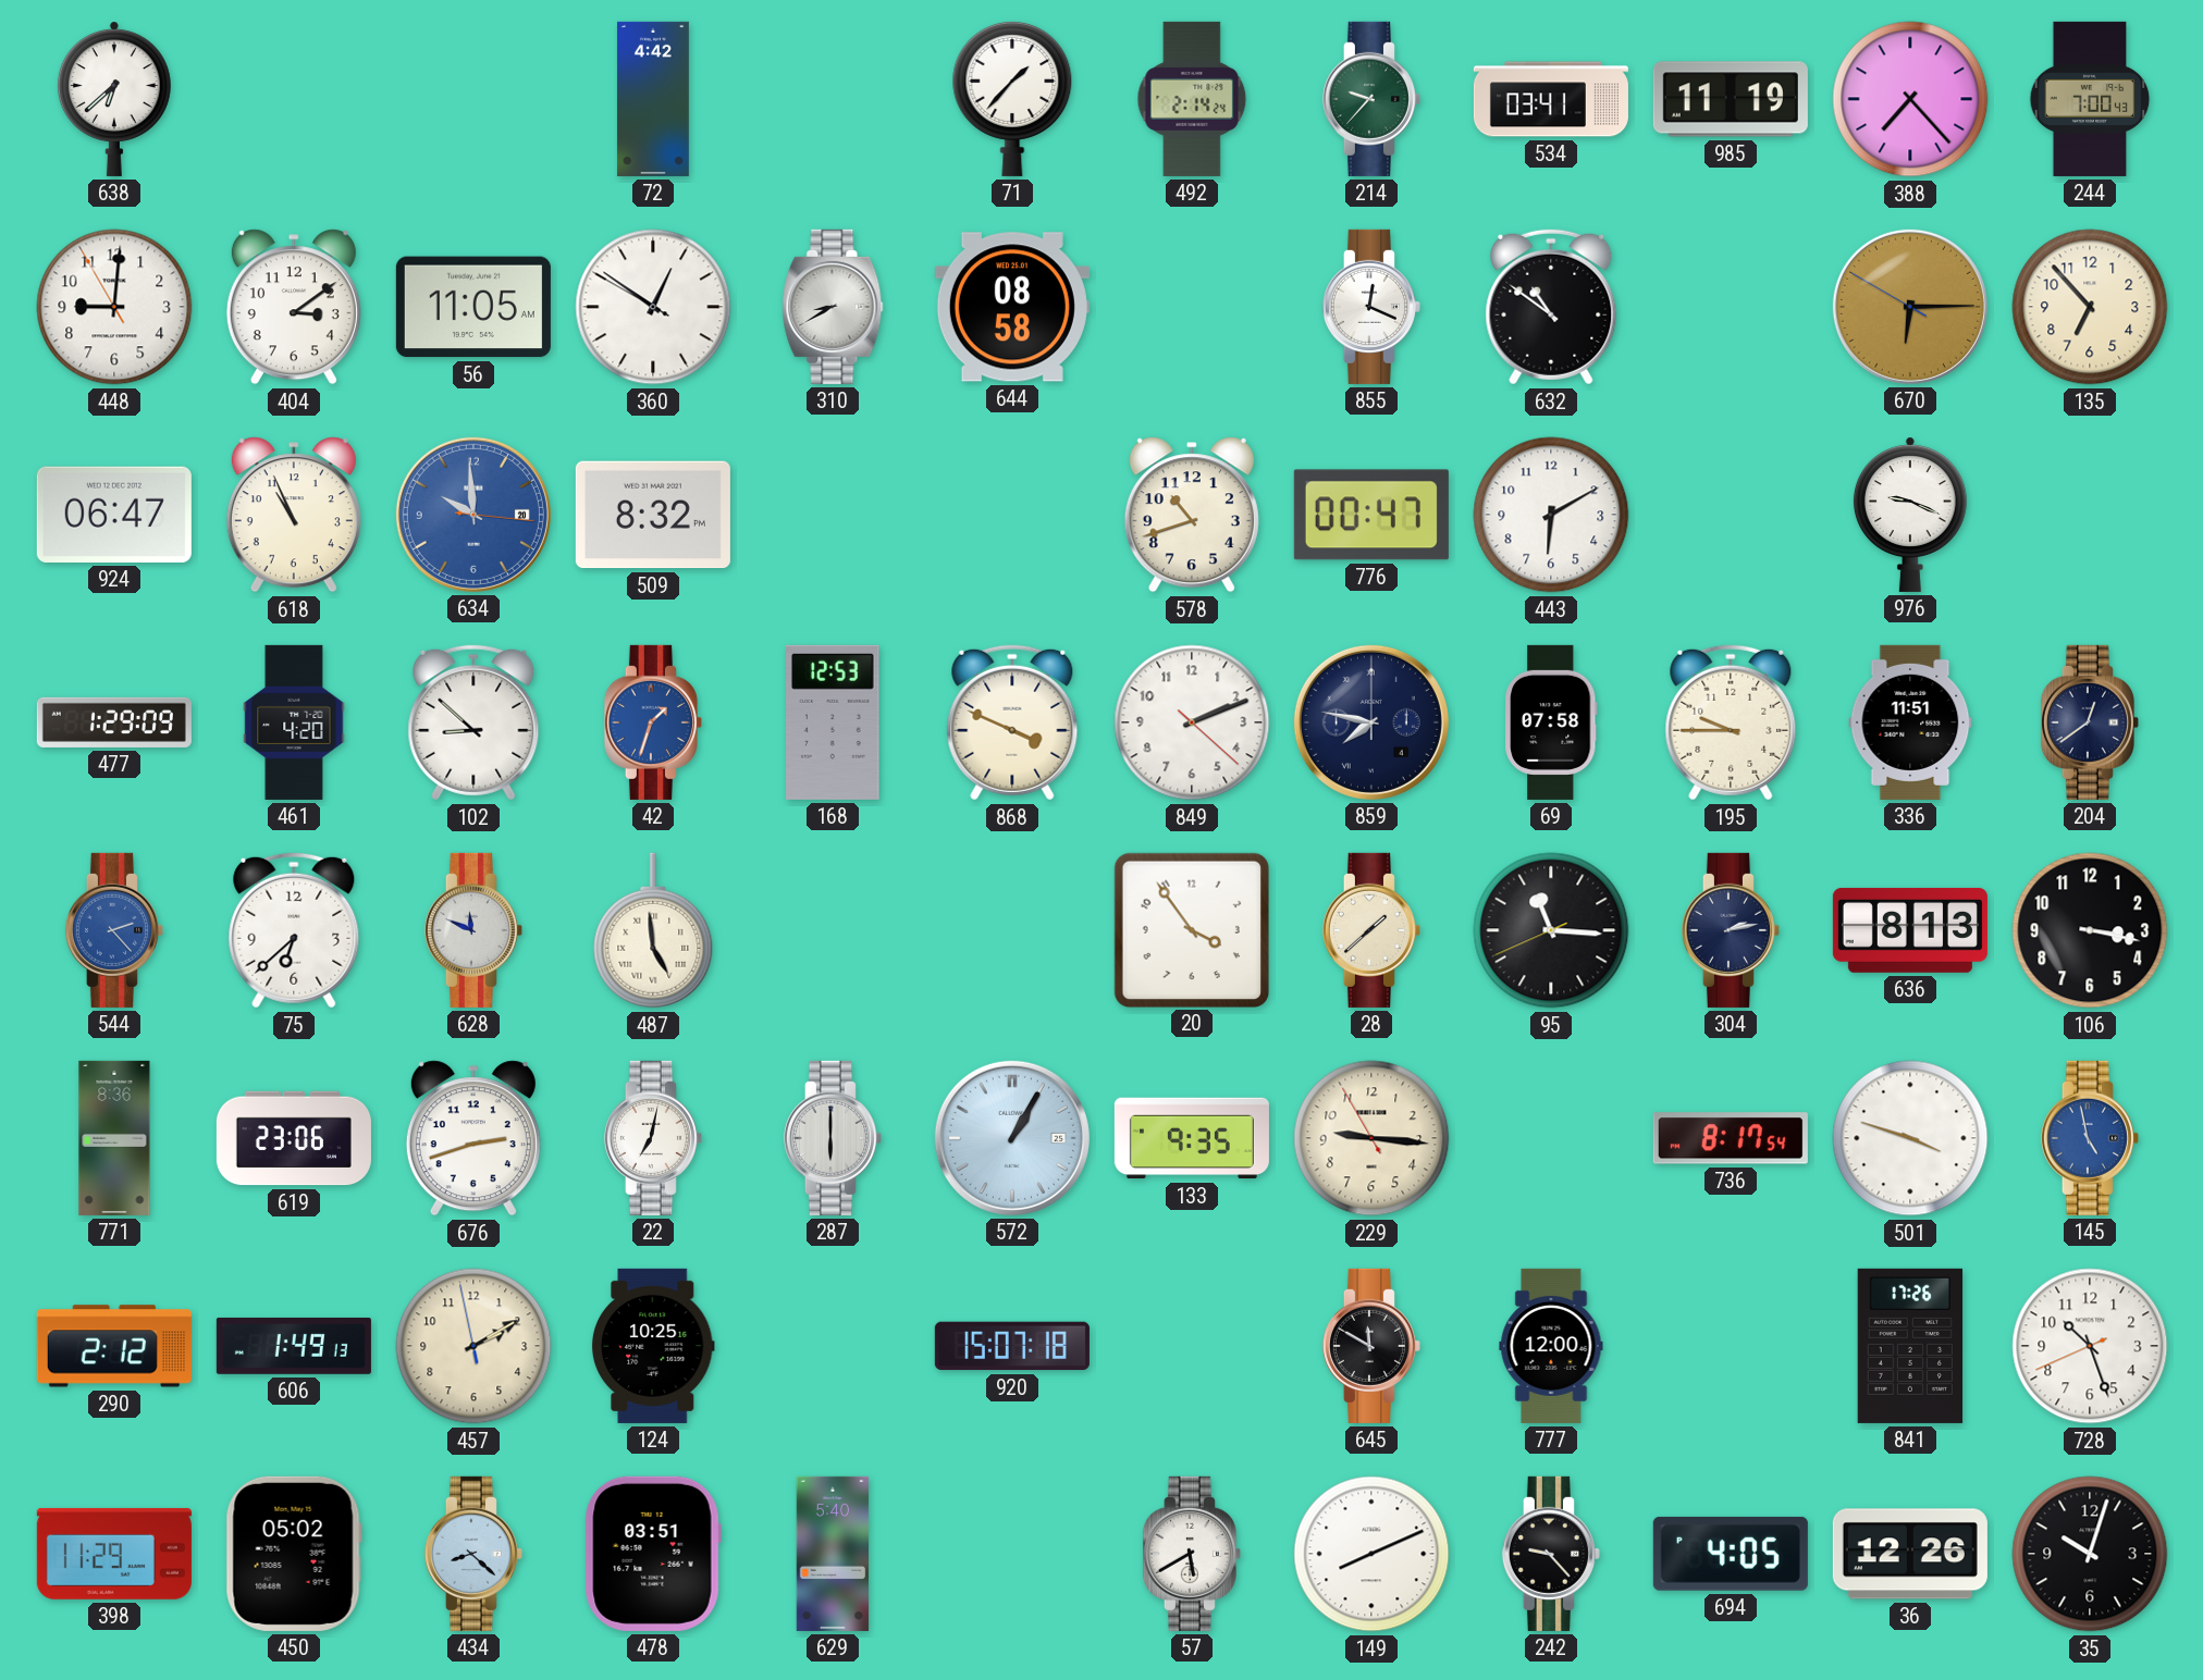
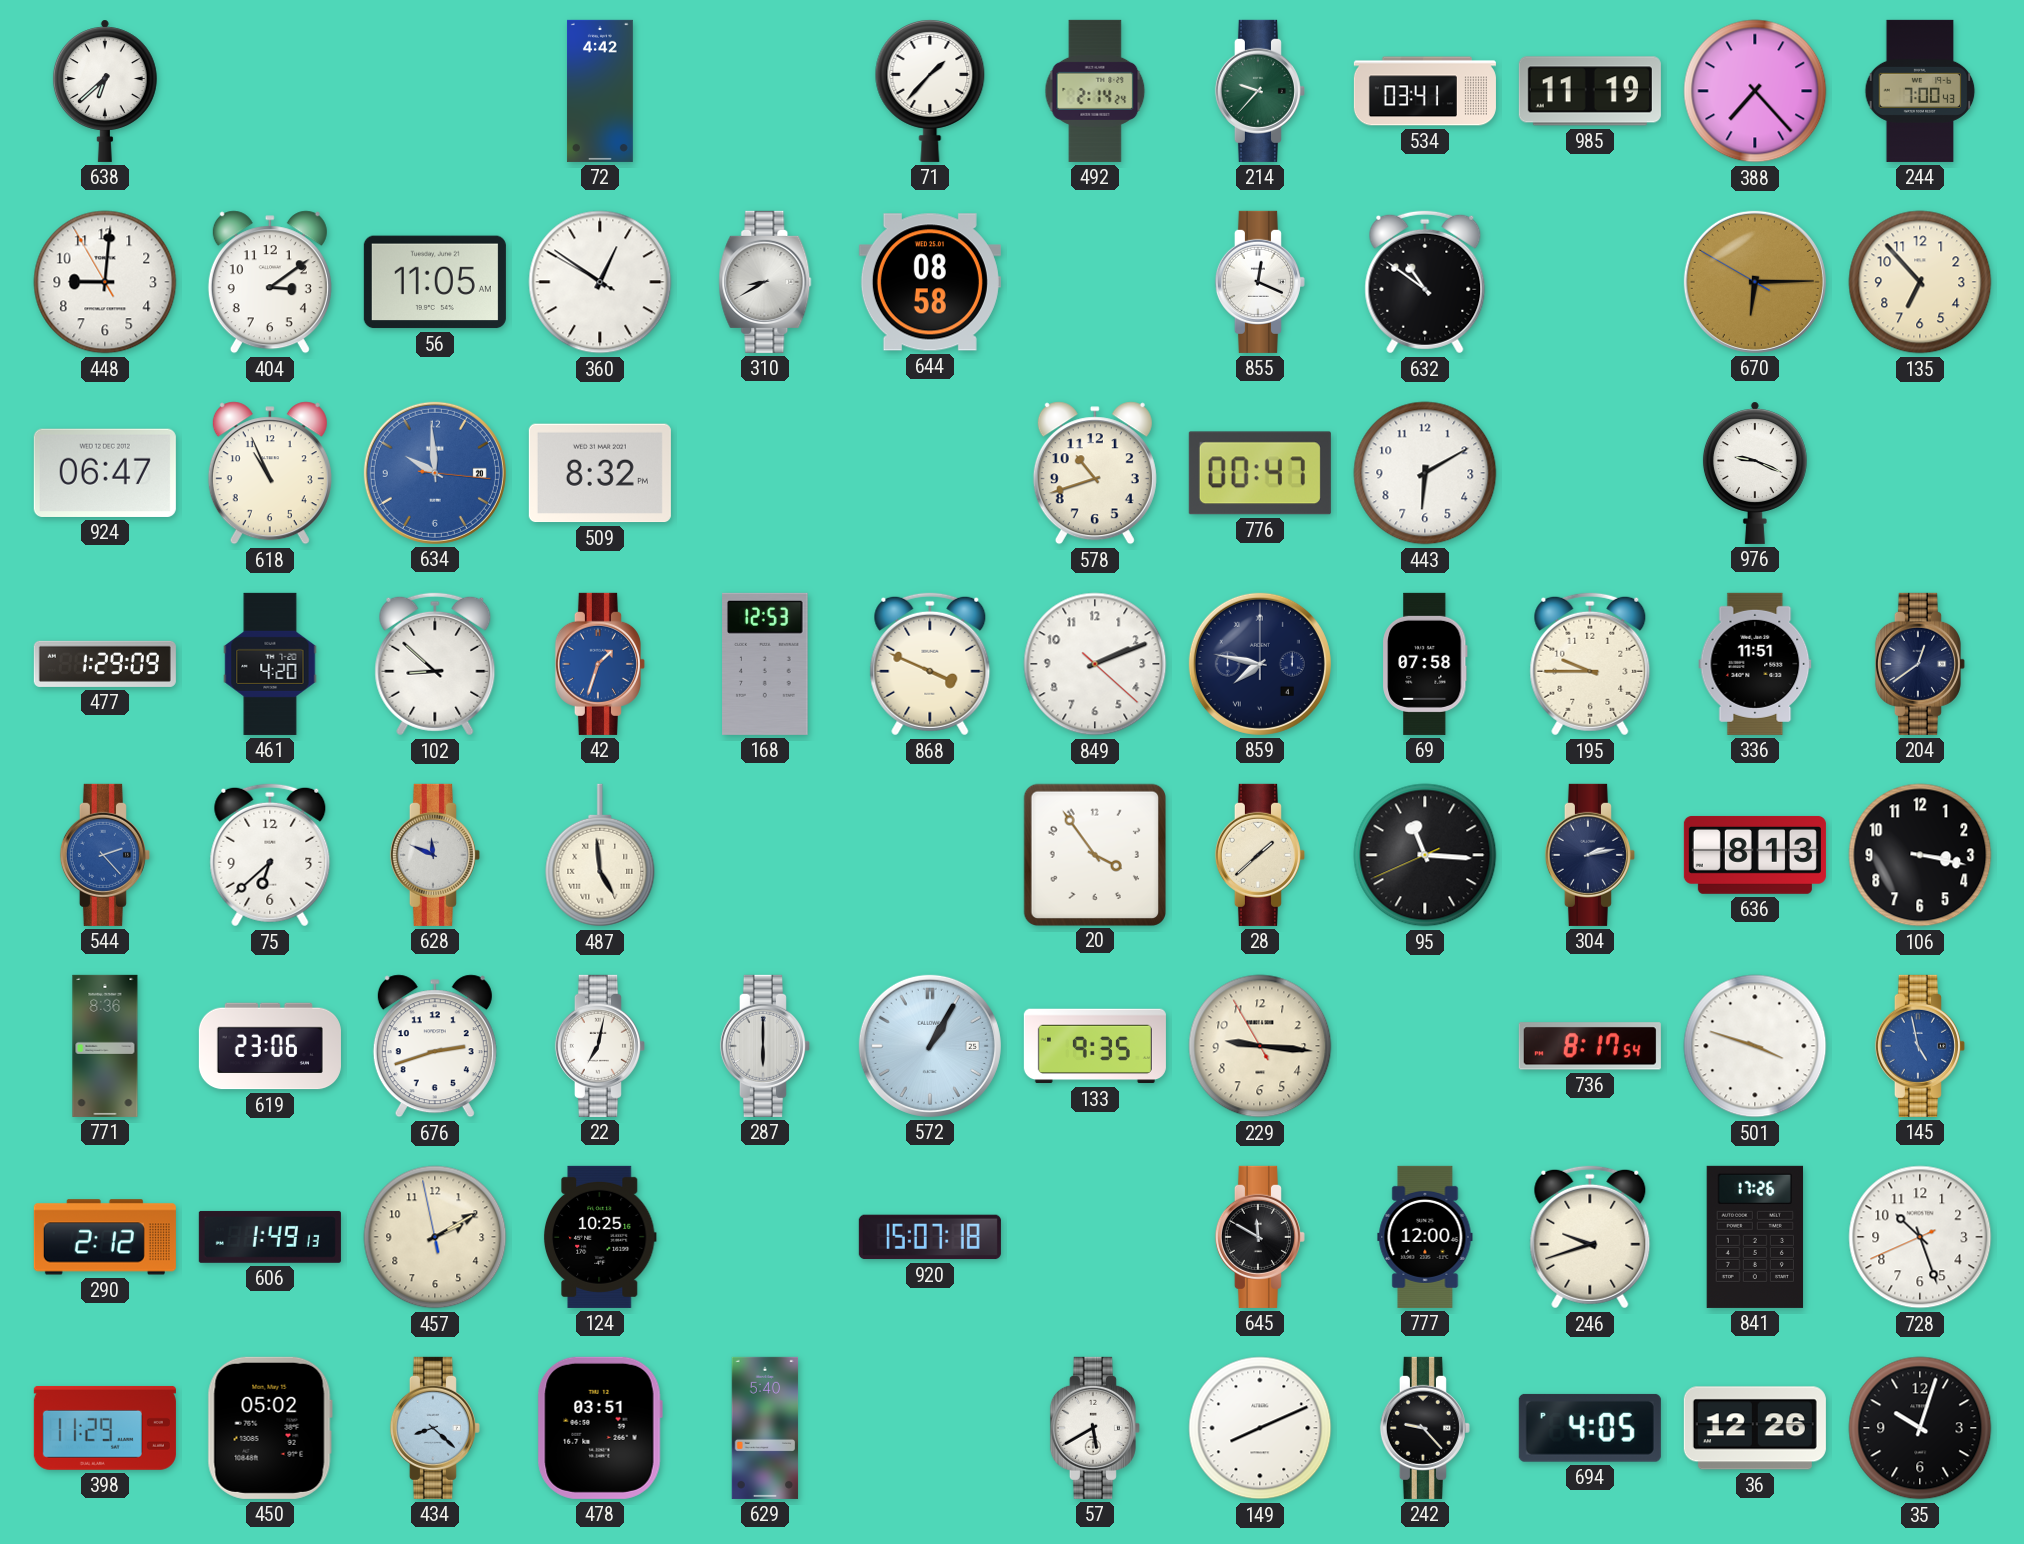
246: none -> 9:42 (1590, 1237)
